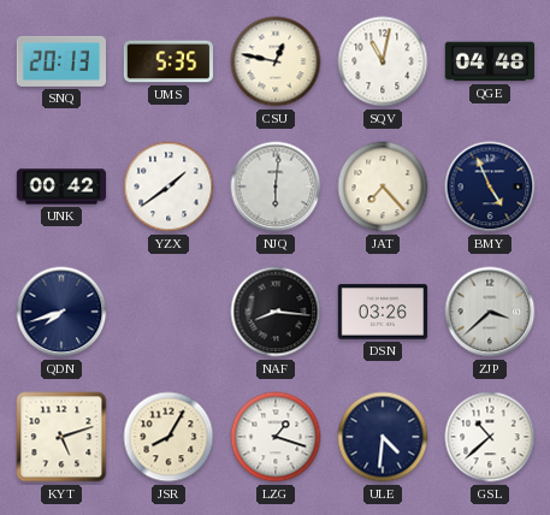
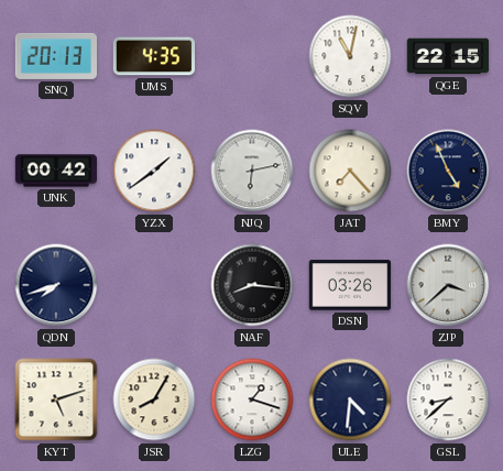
UMS: 5:35 -> 4:35 (154, 56)
CSU: 12:47 -> none (276, 61)
QGE: 04:48 -> 22:15 (448, 56)
NJQ: 6:01 -> 6:13 (252, 171)
GSL: 10:38 -> 8:38 (448, 399)
